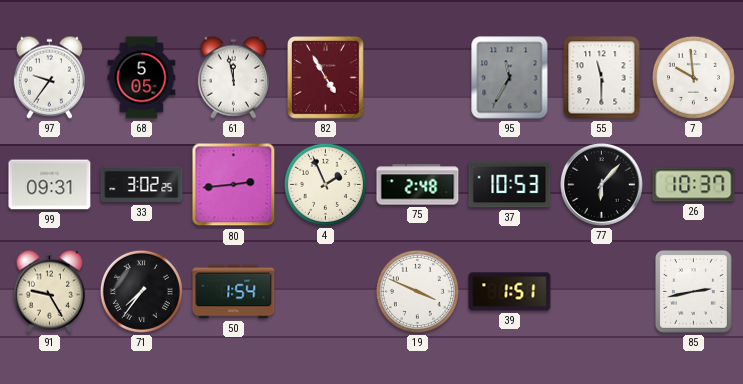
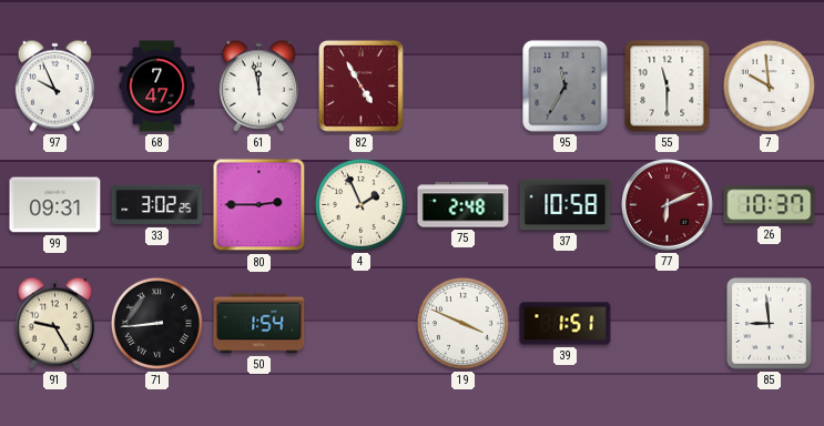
97: 9:36 -> 9:56 (54, 85)
68: 5:05 -> 7:47 (157, 87)
80: 2:44 -> 2:45 (260, 205)
37: 10:53 -> 10:58 (566, 205)
77: 6:07 -> 6:11 (668, 205)
77 dial: black -> burgundy (668, 205)
71: 7:36 -> 8:44 (156, 323)
85: 2:43 -> 8:59 (770, 324)
